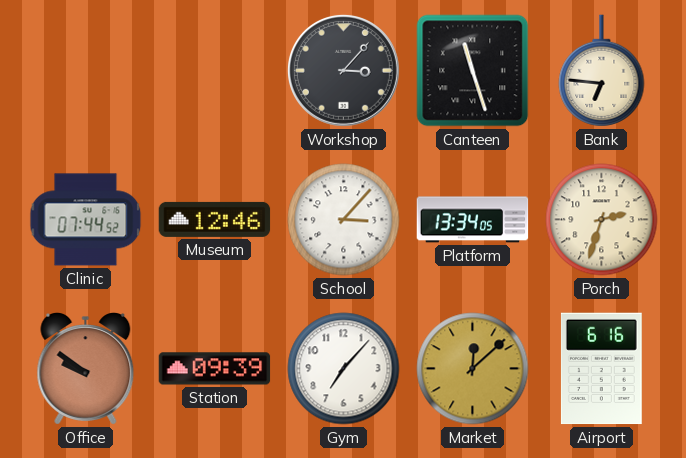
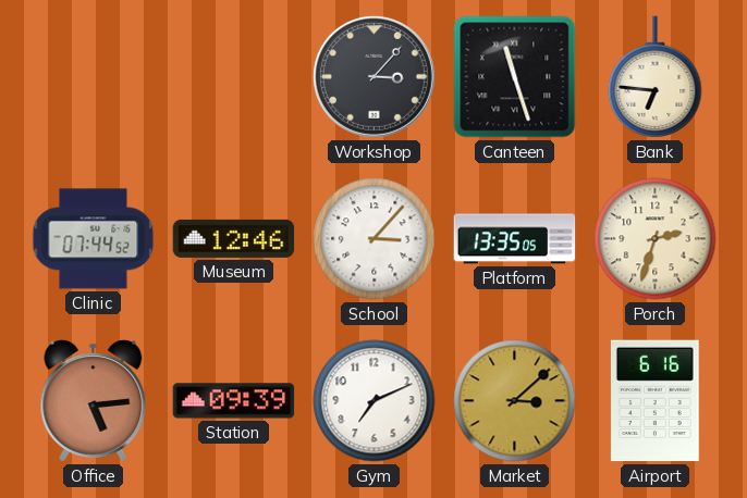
Platform: 13:34 -> 13:35 (515, 239)
Office: 9:51 -> 5:14 (94, 401)
Gym: 7:07 -> 7:11 (375, 401)
Market: 12:08 -> 3:08 (515, 401)
